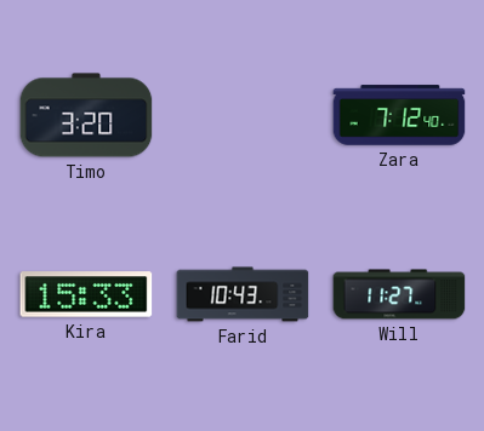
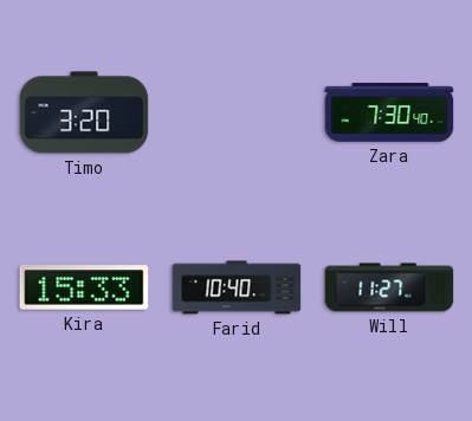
Zara: 7:12 -> 7:30 (389, 112)
Farid: 10:43 -> 10:40 (237, 287)
